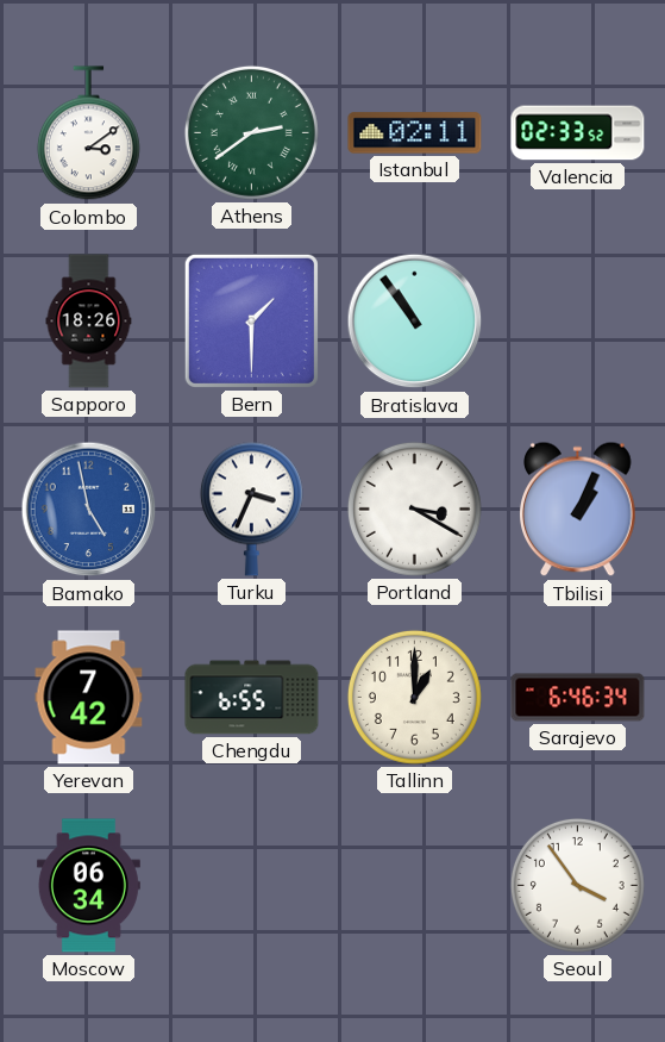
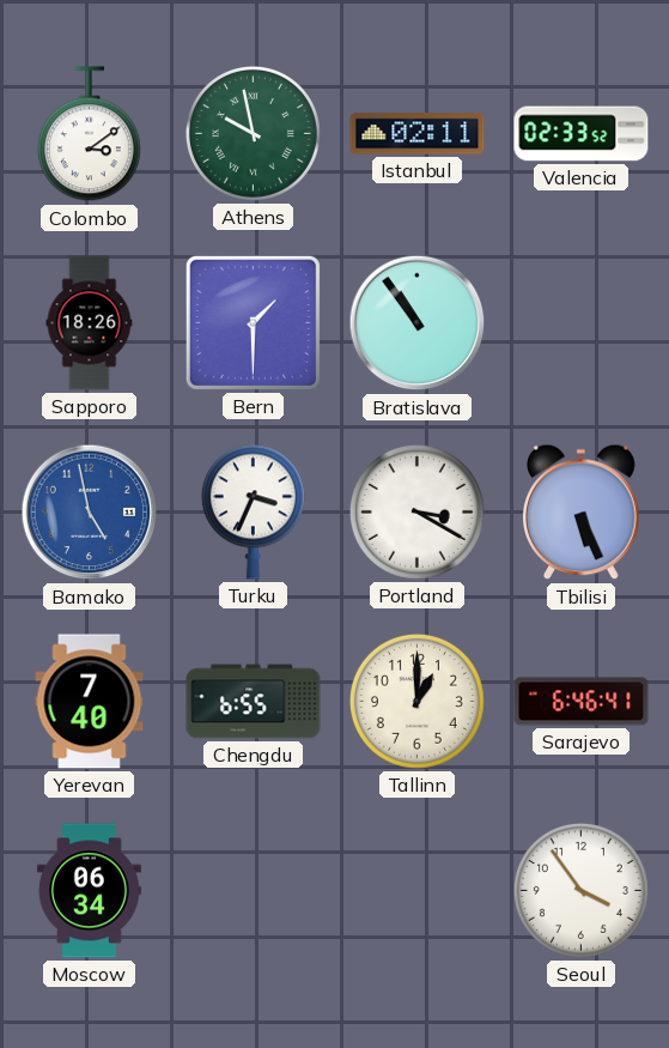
Athens: 2:39 -> 9:58 (253, 133)
Tbilisi: 1:04 -> 5:26 (582, 513)
Yerevan: 7:42 -> 7:40 (90, 702)
Sarajevo: 6:46:34 -> 6:46:41 (582, 702)
